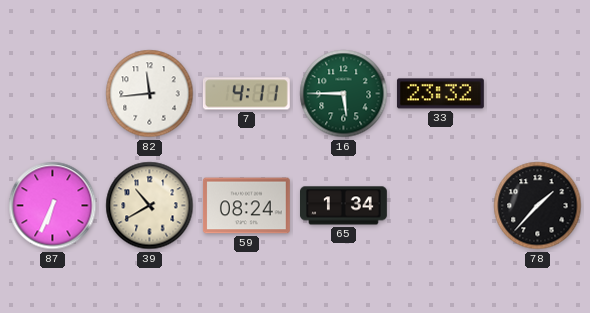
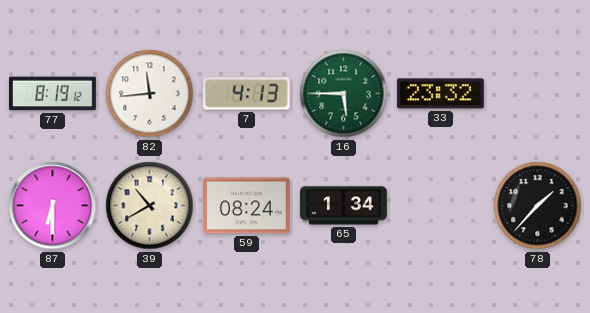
77: none -> 8:19 (53, 94)
7: 4:11 -> 4:13 (246, 94)
87: 6:34 -> 6:30 (53, 206)
